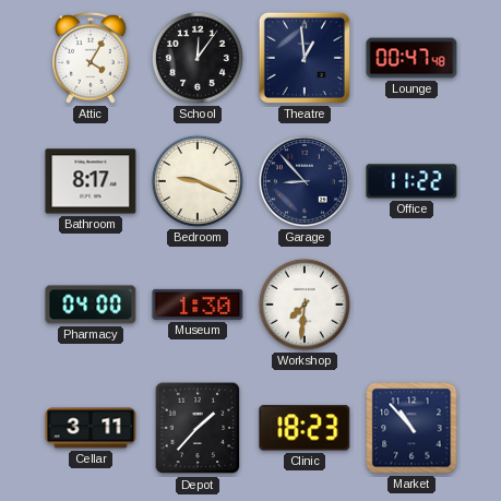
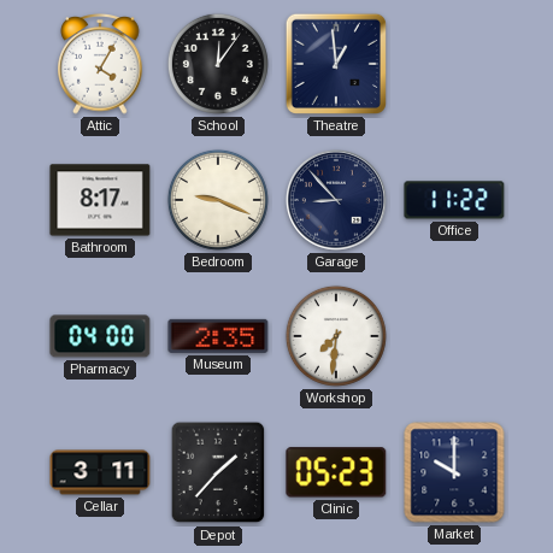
Lounge: 00:47 -> none (411, 58)
Museum: 1:30 -> 2:35 (218, 336)
Clinic: 18:23 -> 05:23 (336, 472)
Market: 10:53 -> 10:00 (454, 472)
